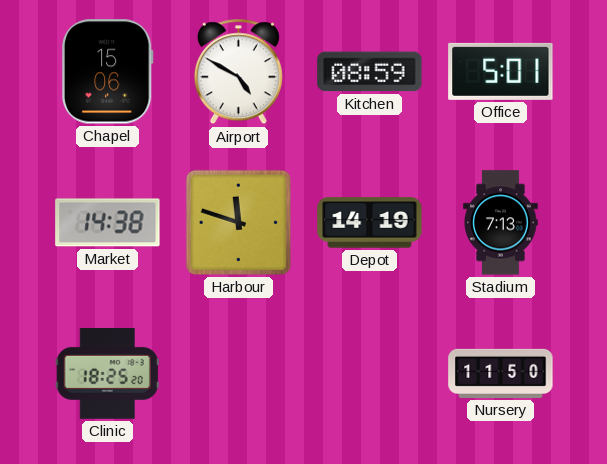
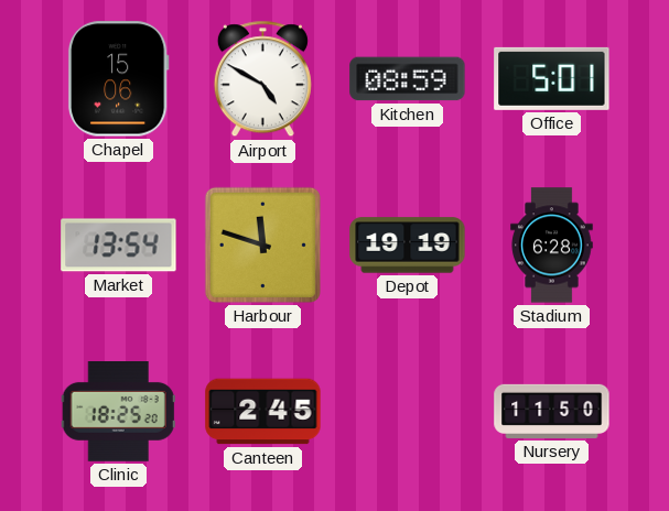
Market: 14:38 -> 13:54 (119, 246)
Depot: 14:19 -> 19:19 (408, 246)
Stadium: 7:13 -> 6:28 (552, 246)
Canteen: none -> 2:45 (263, 412)
